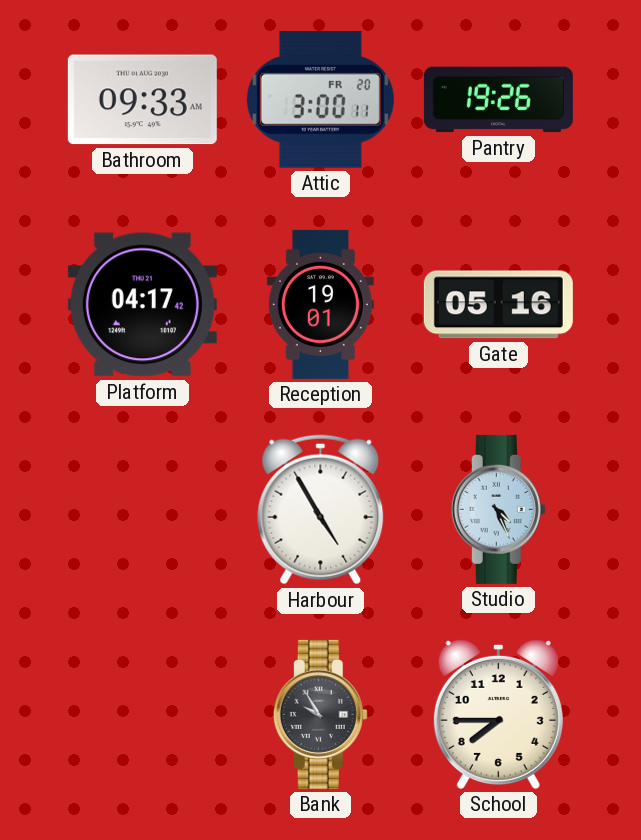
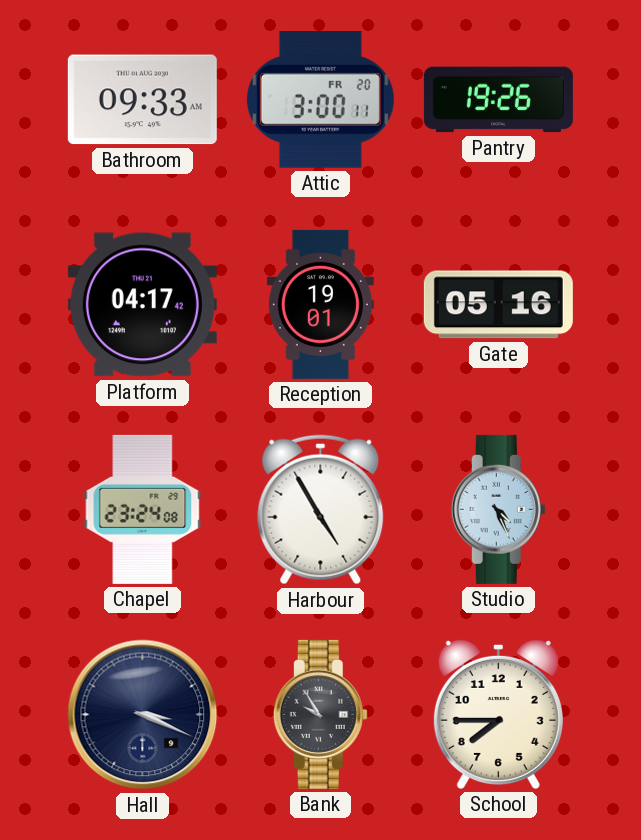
Chapel: none -> 23:24 (143, 509)
Hall: none -> 3:19 (143, 715)
